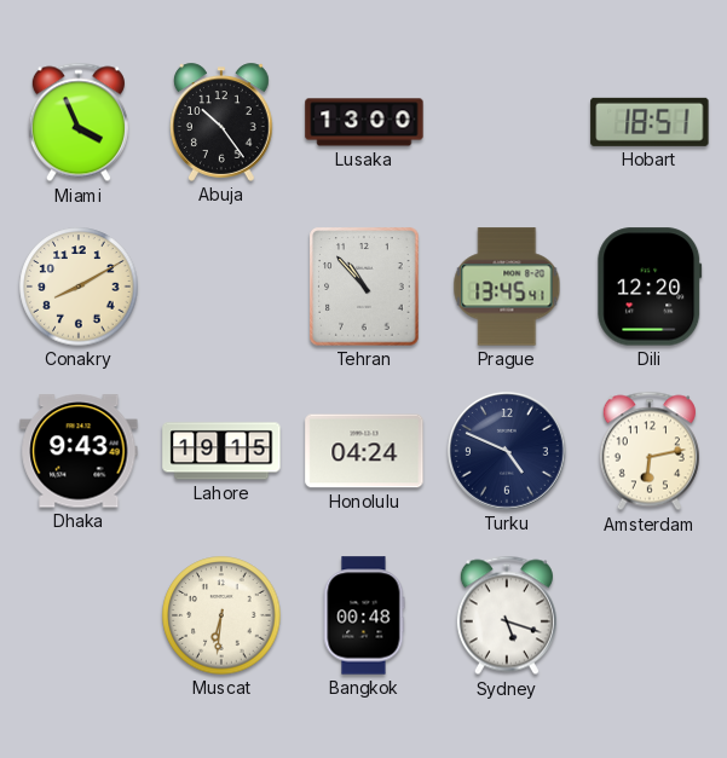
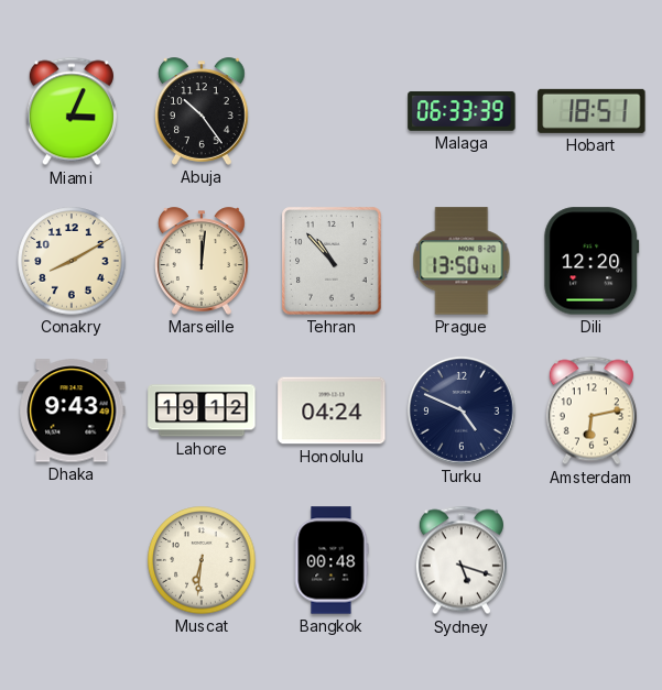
Miami: 3:56 -> 3:04 (72, 111)
Lusaka: 13:00 -> none (364, 122)
Malaga: none -> 06:33 (462, 111)
Marseille: none -> 12:01 (203, 261)
Prague: 13:45 -> 13:50 (462, 261)
Lahore: 19:15 -> 19:12 (202, 410)
